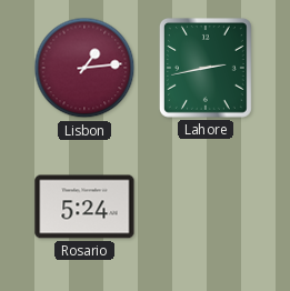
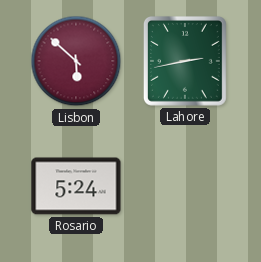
Lisbon: 1:14 -> 5:52 (76, 61)
